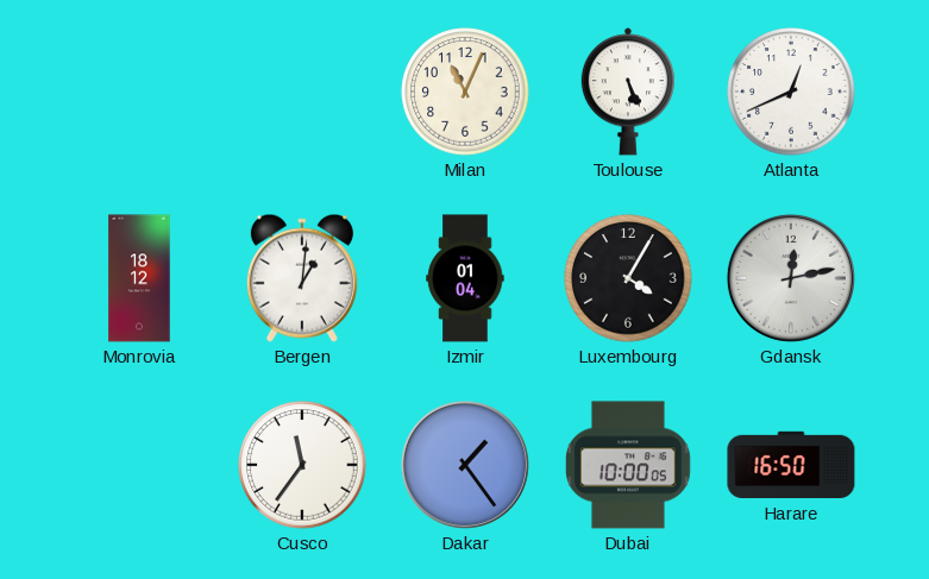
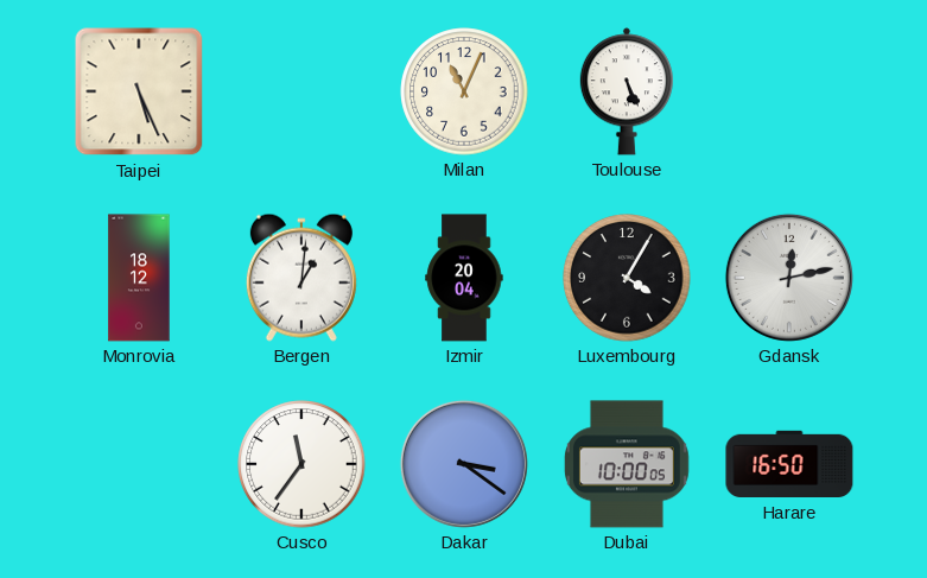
Taipei: none -> 5:26 (139, 91)
Atlanta: 12:41 -> none (791, 92)
Izmir: 01:04 -> 20:04 (464, 278)
Dakar: 1:24 -> 3:21 (464, 464)
